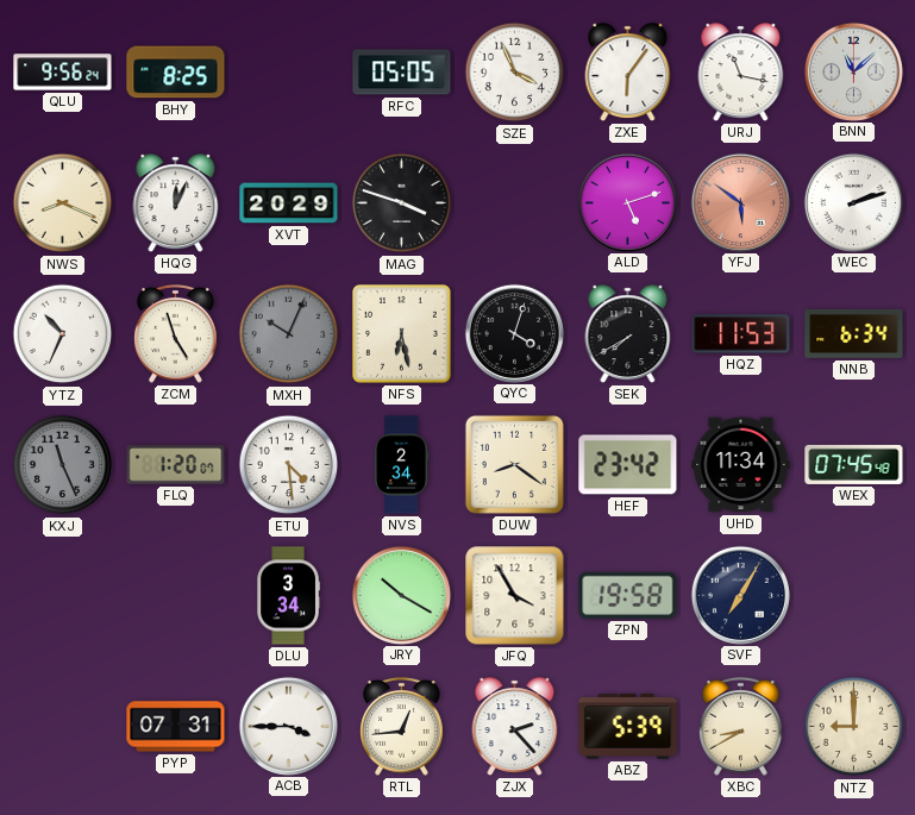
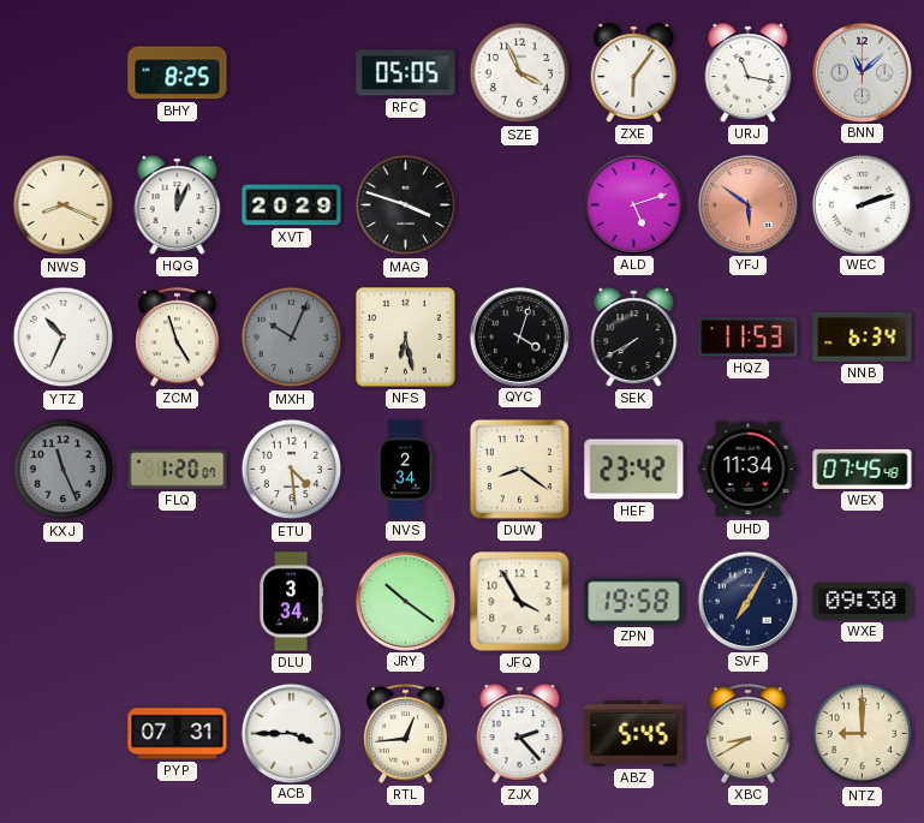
QLU: 9:56 -> none (63, 73)
JRY: 10:20 -> 10:21 (405, 601)
WXE: none -> 09:30 (863, 601)
ABZ: 5:39 -> 5:45 (634, 734)
